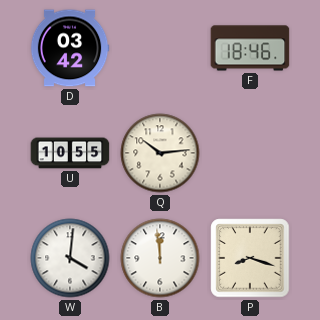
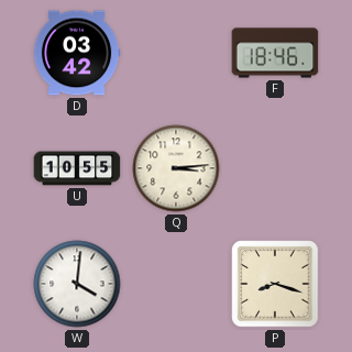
Q: 10:14 -> 3:14 (176, 168)
B: 11:59 -> none (160, 258)
